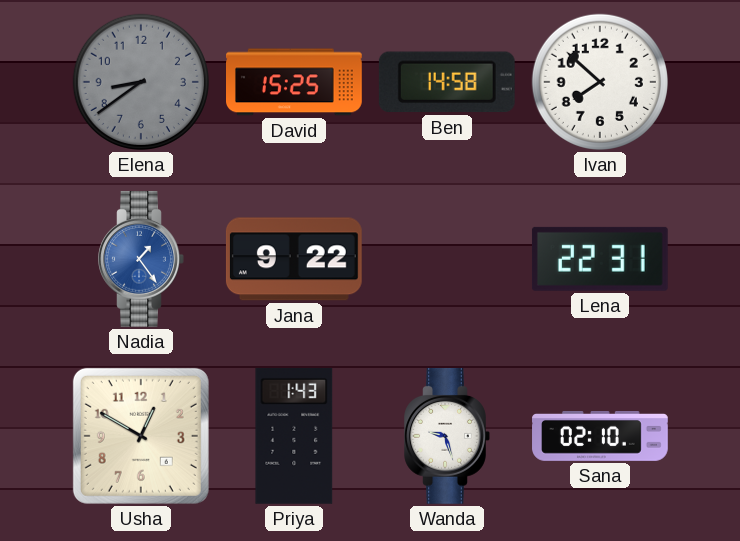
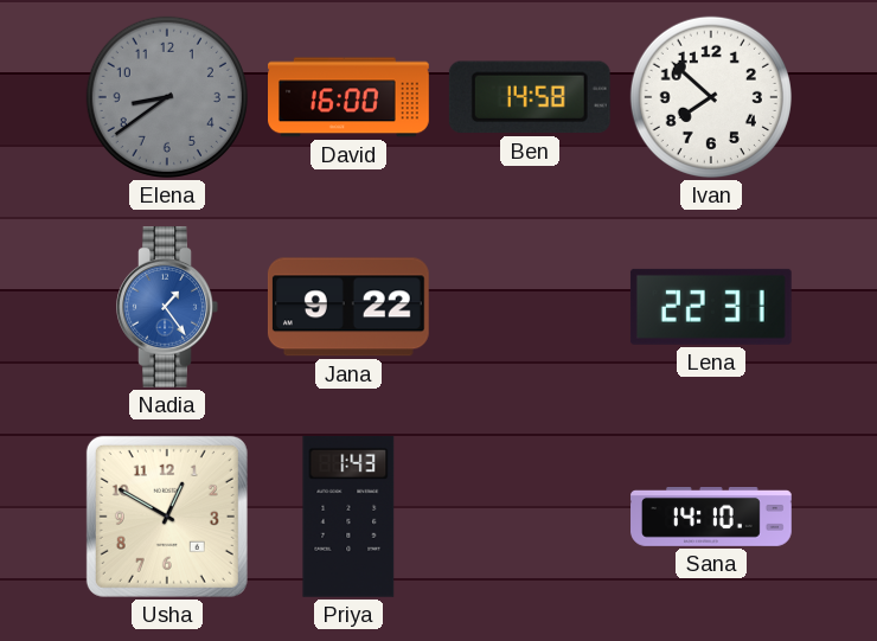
David: 15:25 -> 16:00 (350, 97)
Wanda: 9:27 -> none (447, 436)
Sana: 02:10 -> 14:10 (711, 518)
